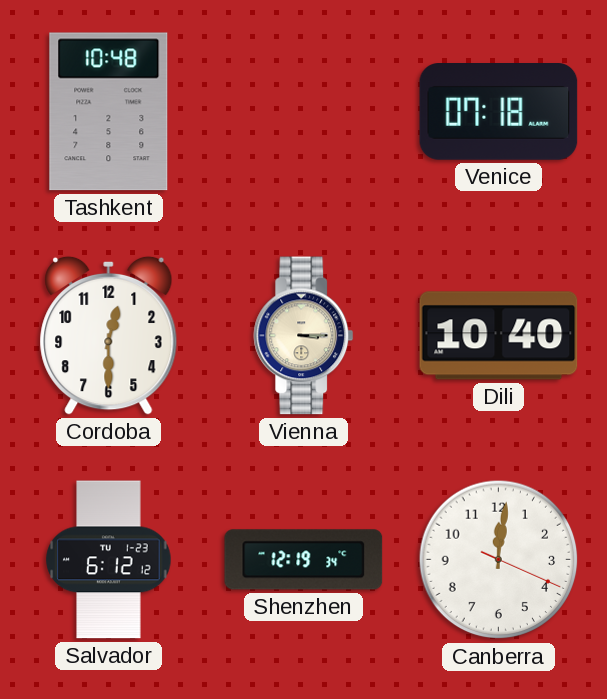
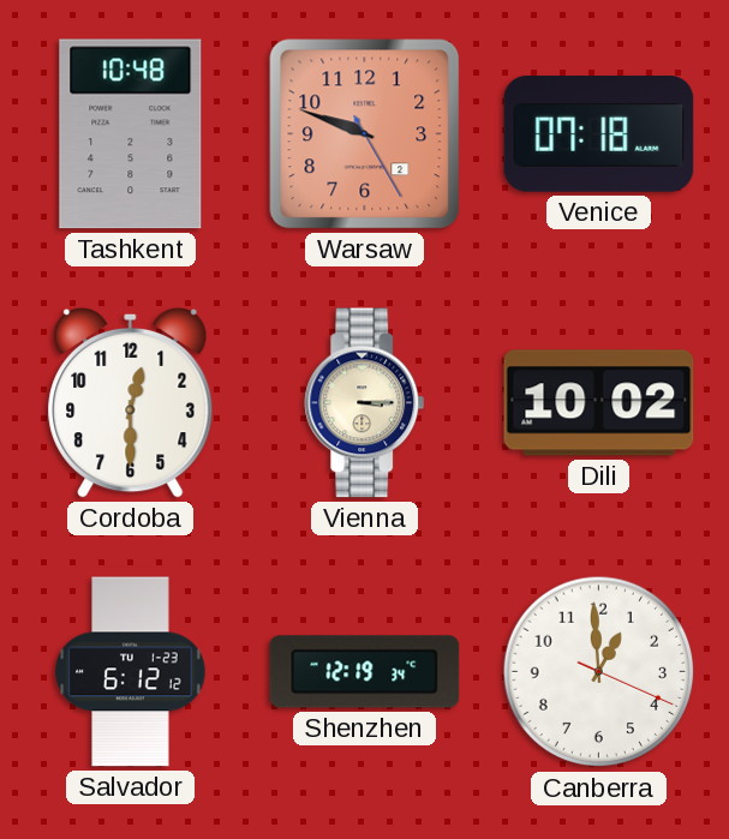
Warsaw: none -> 9:48 (365, 134)
Dili: 10:40 -> 10:02 (599, 403)
Canberra: 12:01 -> 12:59 (599, 672)
